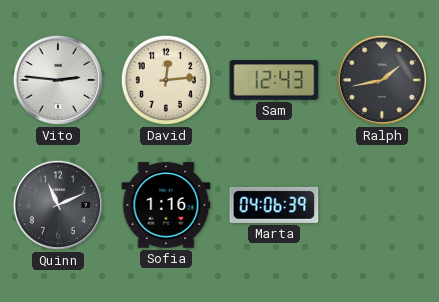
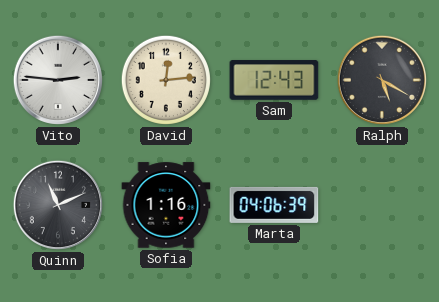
Ralph: 1:43 -> 5:20 (382, 80)
